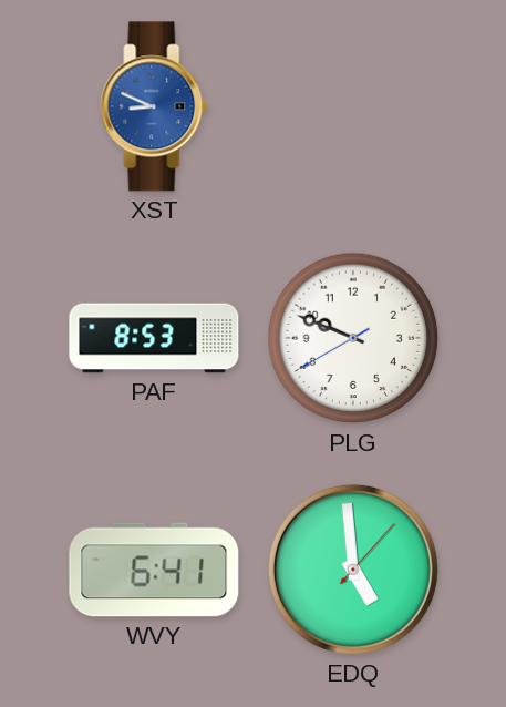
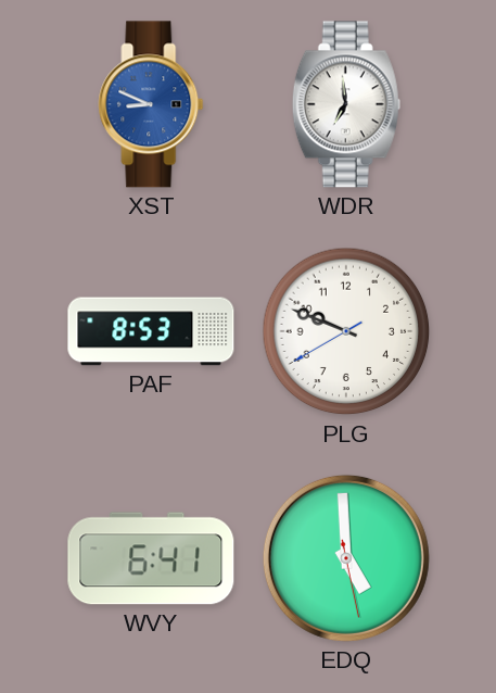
WDR: none -> 6:59 (346, 104)
EDQ: 4:59:07 -> 4:59:28 (346, 558)
